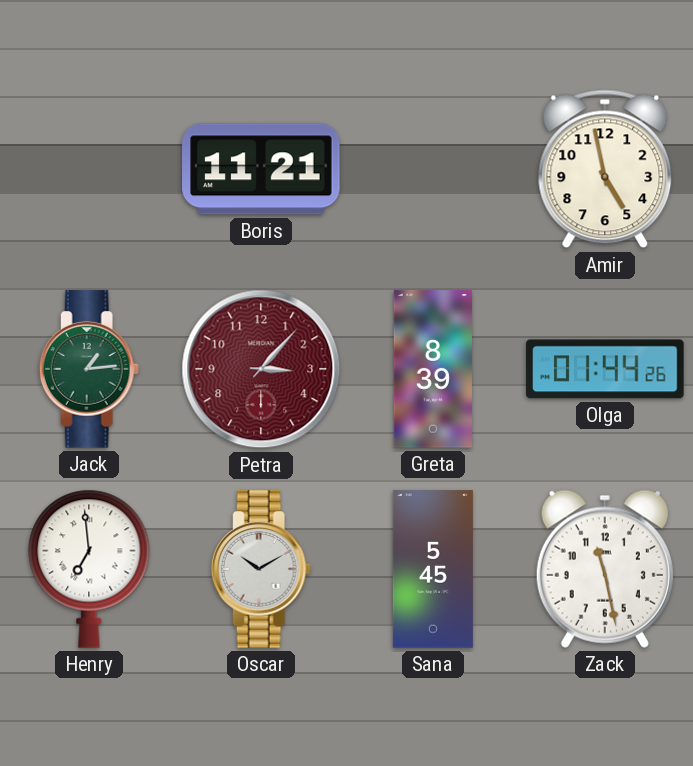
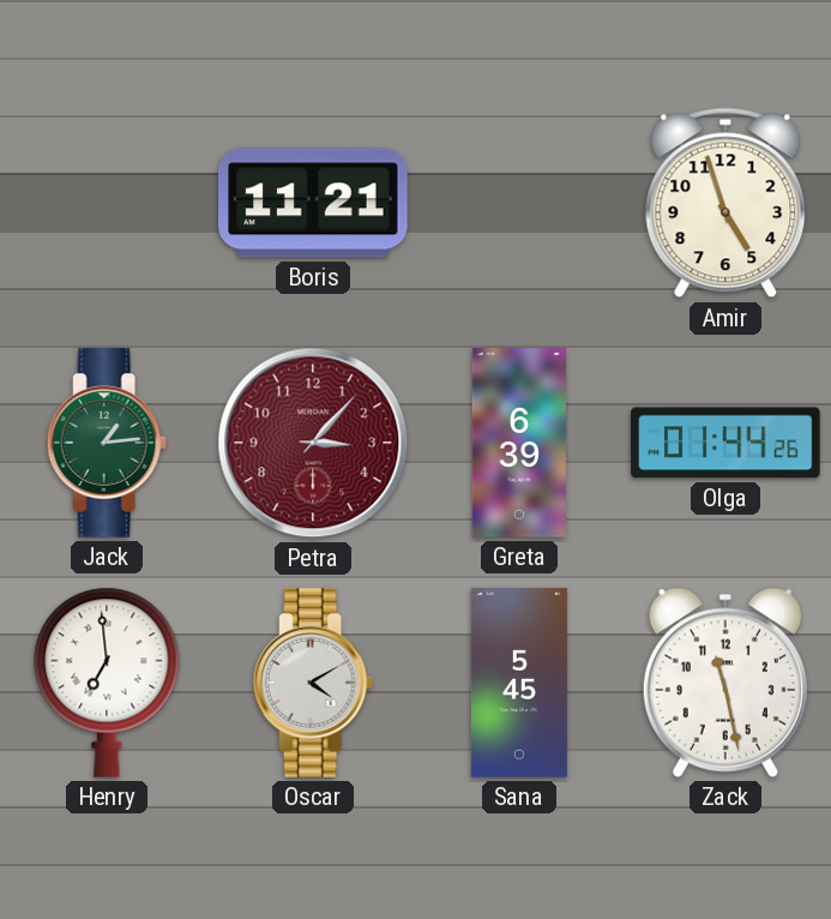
Amir: 4:58 -> 4:57 (725, 203)
Greta: 8:39 -> 6:39 (519, 443)
Oscar: 10:10 -> 4:10 (313, 683)
